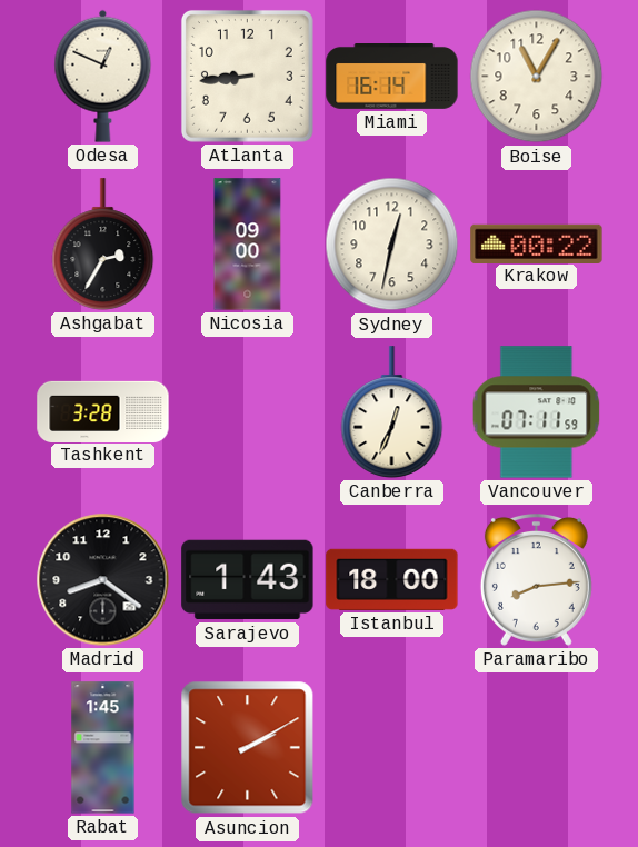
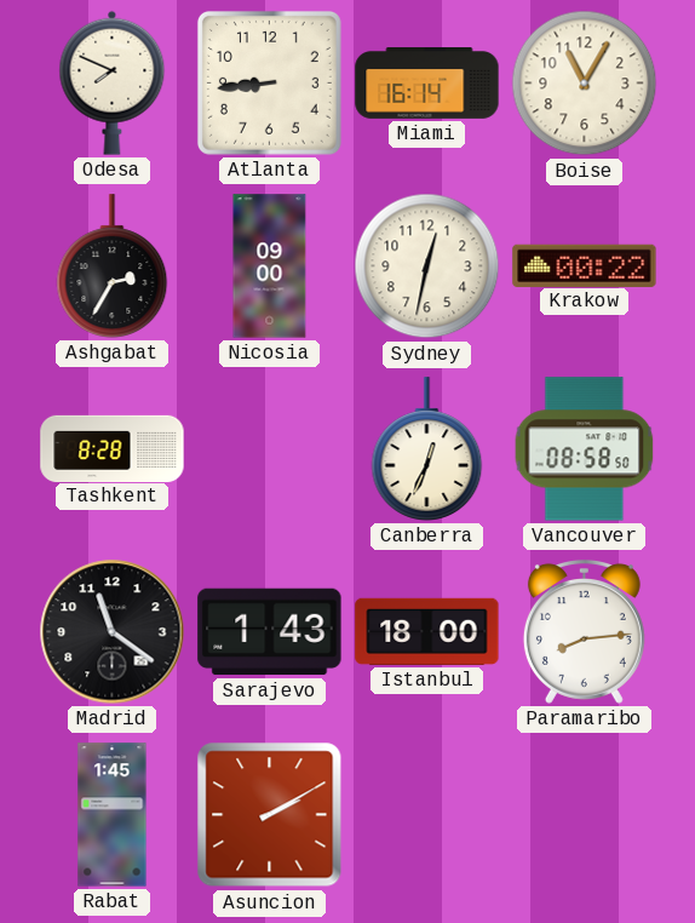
Odesa: 12:49 -> 7:49 (113, 82)
Tashkent: 3:28 -> 8:28 (113, 448)
Vancouver: 07:11 -> 08:58 (585, 449)
Madrid: 8:21 -> 11:21 (113, 632)
